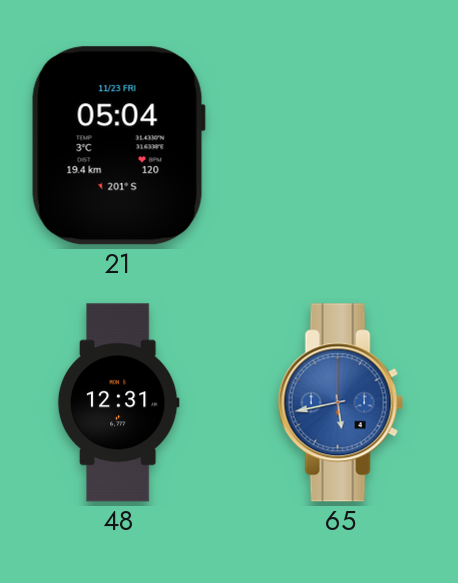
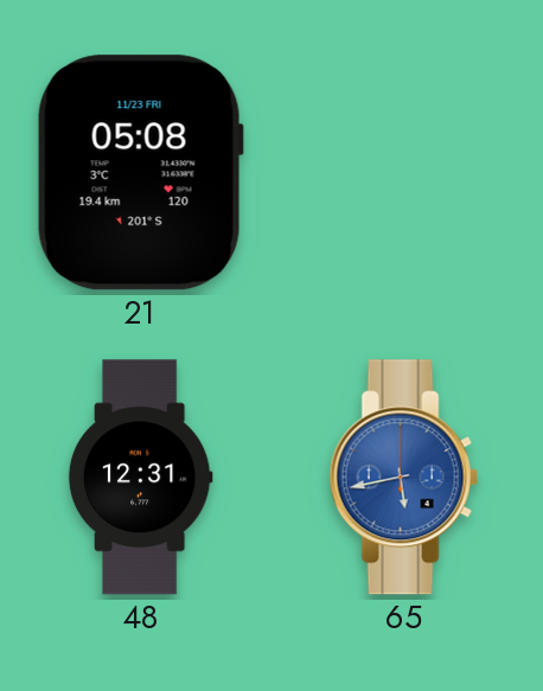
21: 05:04 -> 05:08 (140, 173)
